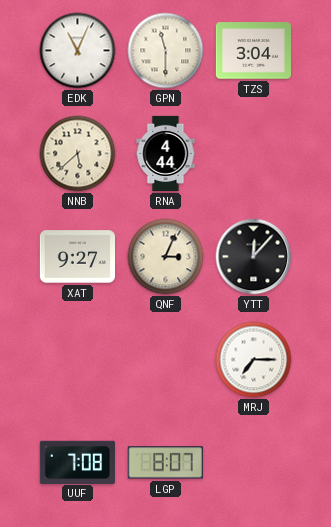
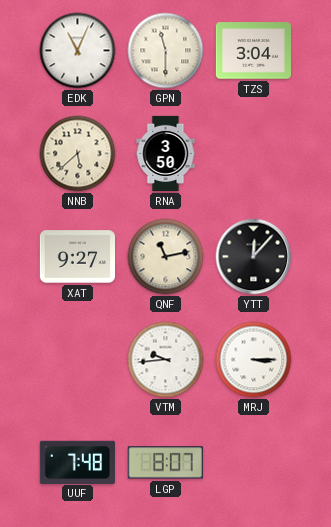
RNA: 4:44 -> 3:50 (166, 154)
QNF: 3:04 -> 11:13 (166, 257)
VTM: none -> 9:44 (166, 360)
MRJ: 7:15 -> 3:15 (254, 360)
UUF: 7:08 -> 7:48 (77, 462)
